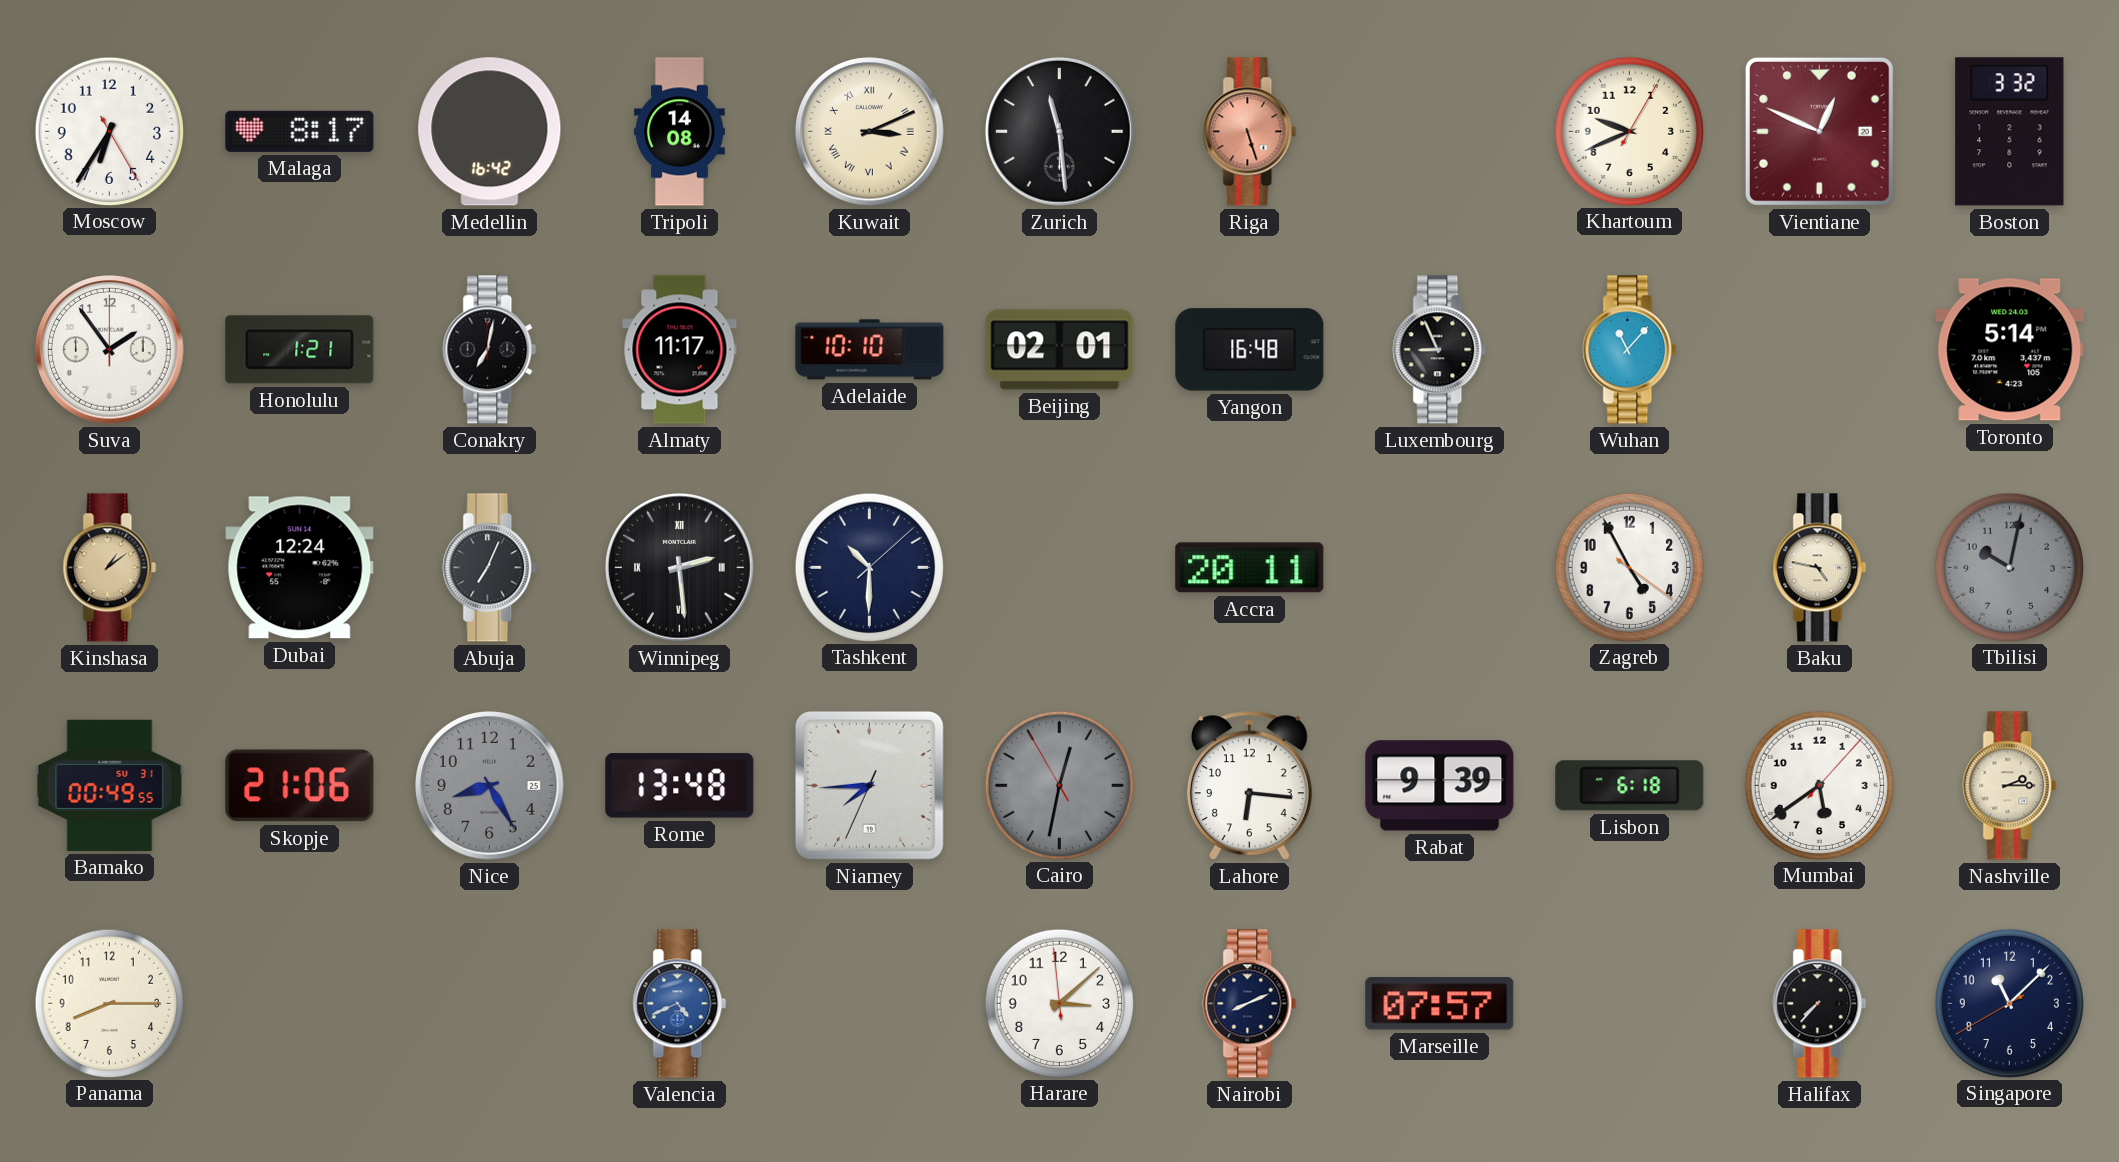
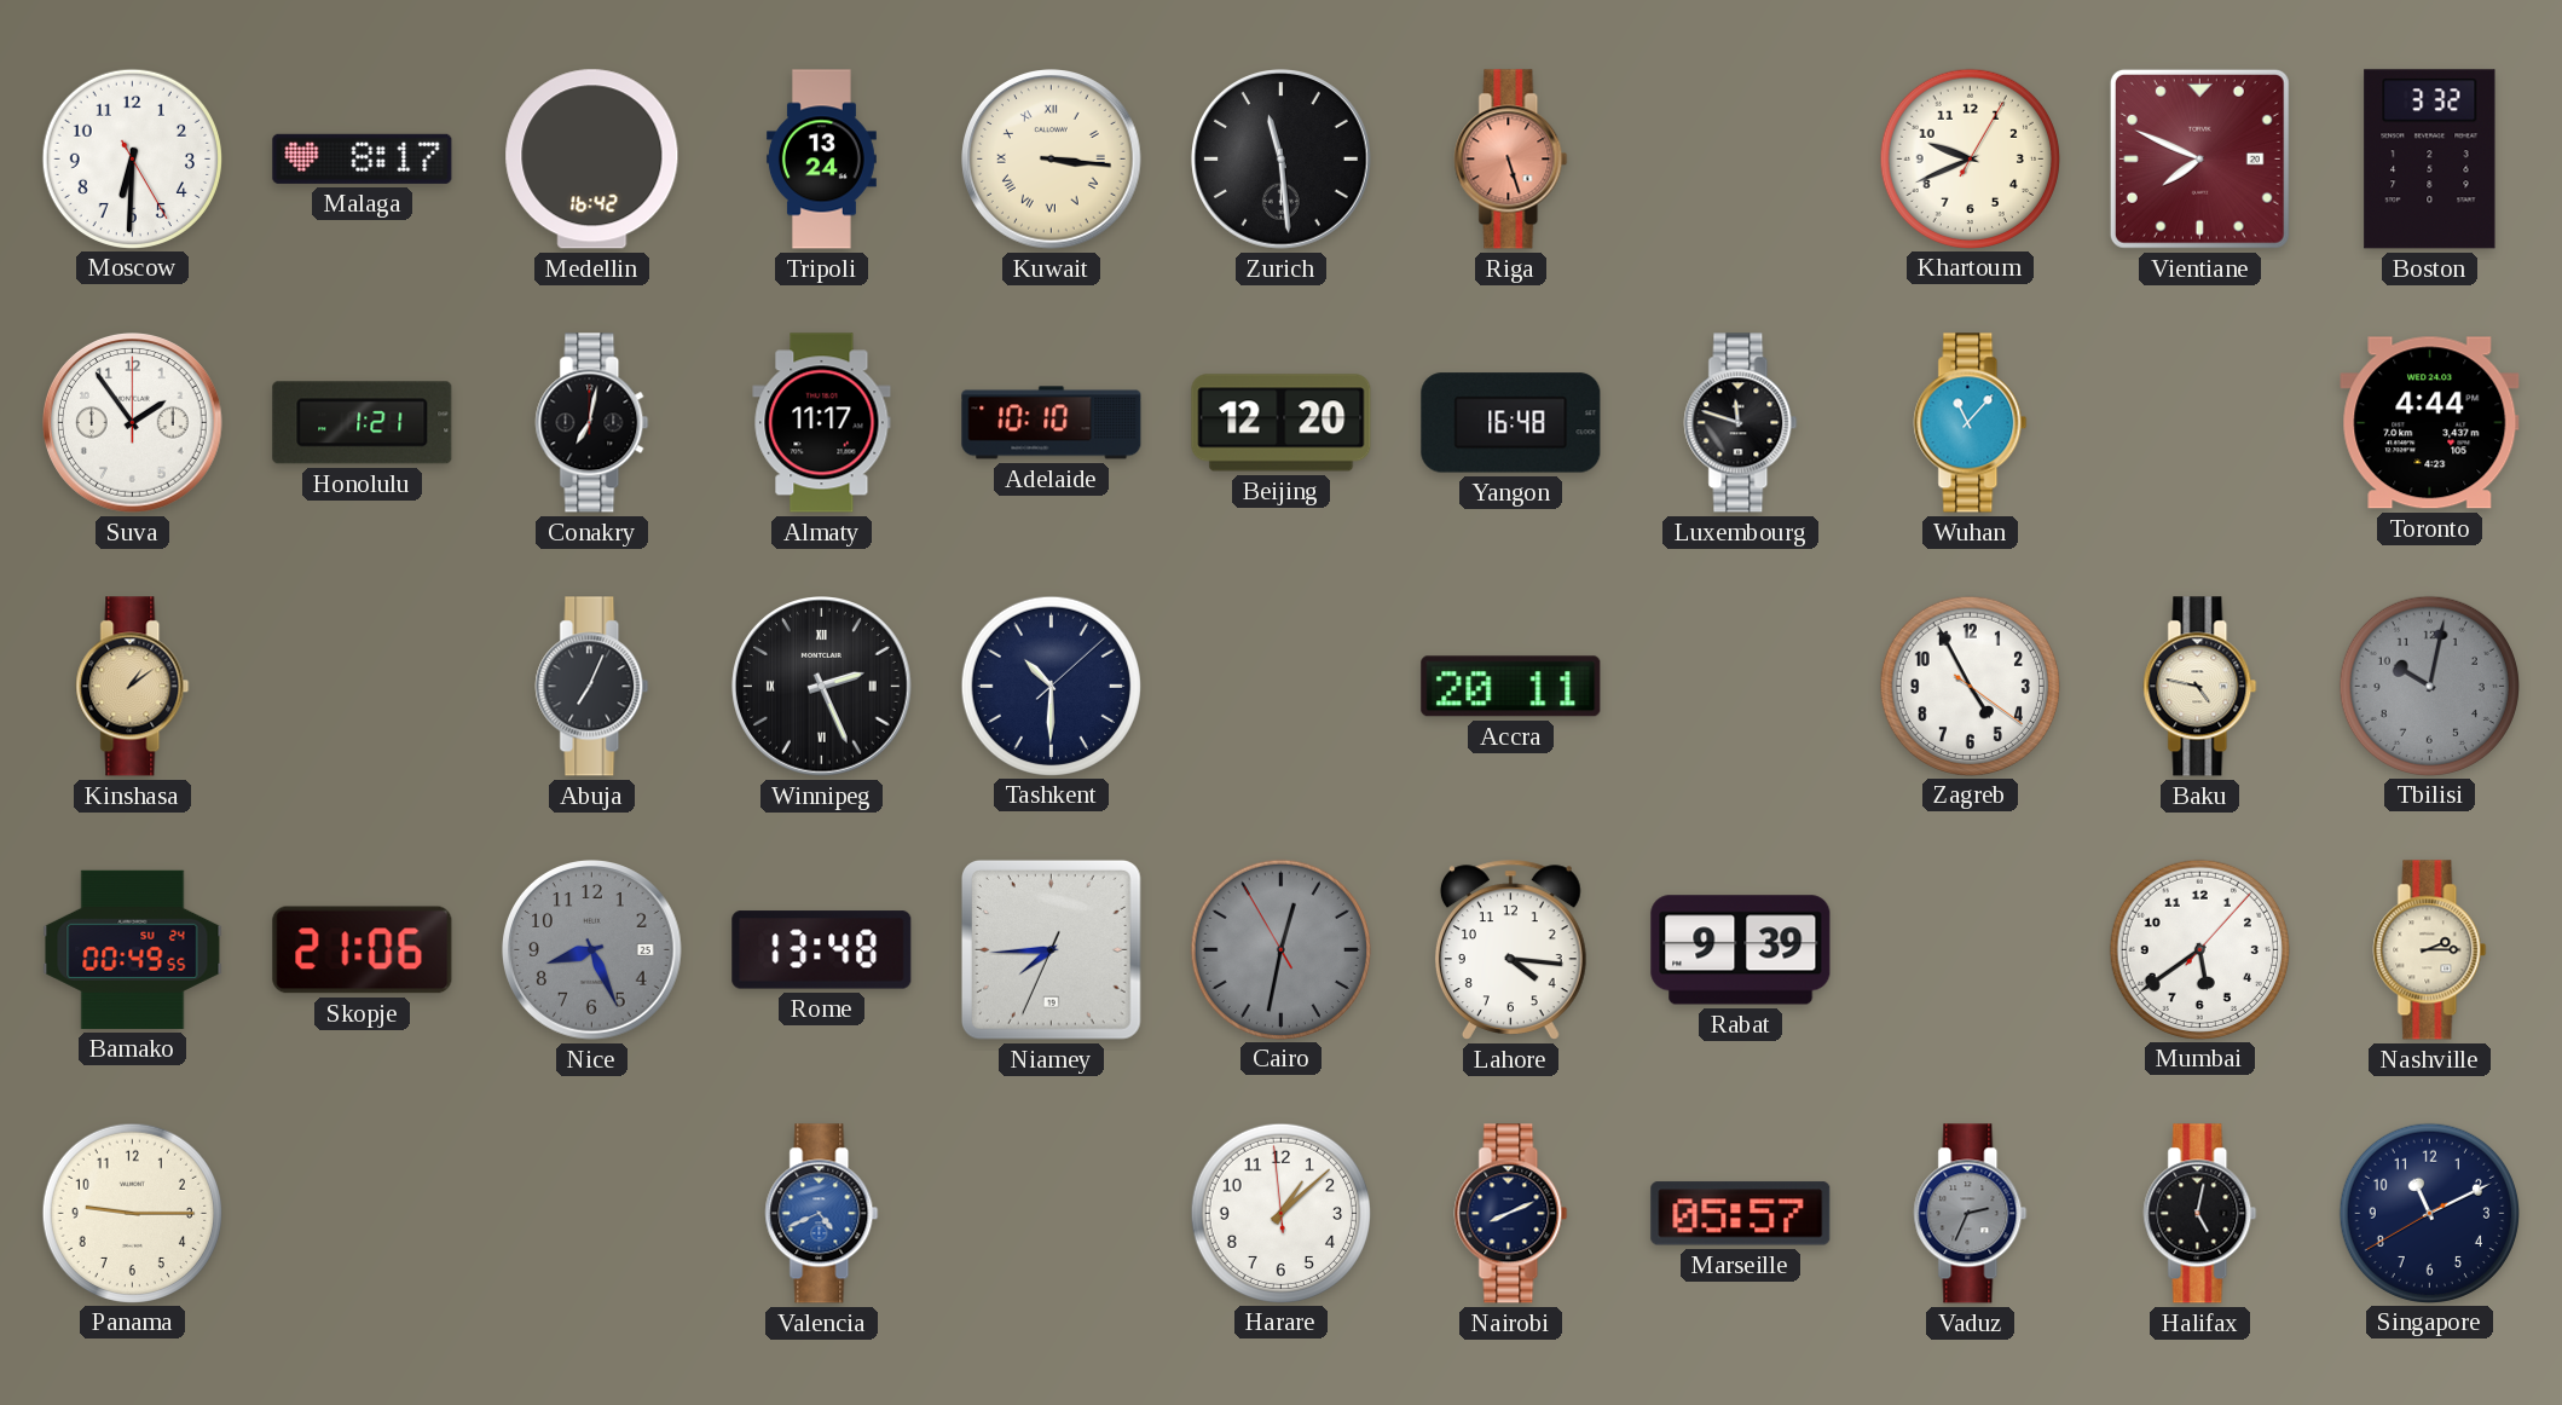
Moscow: 6:35 -> 6:30 (132, 158)
Tripoli: 14:08 -> 13:24 (821, 160)
Kuwait: 3:11 -> 3:16 (1052, 160)
Vientiane: 12:49 -> 7:49 (2199, 158)
Beijing: 02:01 -> 12:20 (1282, 423)
Luxembourg: 8:56 -> 11:48 (1741, 423)
Toronto: 5:14 -> 4:44 (2430, 423)
Dubai: 12:24 -> none (300, 568)
Winnipeg: 2:29 -> 2:26 (822, 687)
Bamako date: SU 31 -> SU 24 (133, 949)
Nice: 8:25 -> 8:26 (592, 950)
Lahore: 6:16 -> 4:16 (1510, 949)
Lisbon: 6:18 -> none (1630, 786)
Panama: 8:15 -> 9:15 (132, 1213)
Harare: 3:07 -> 1:07 (1280, 1213)
Marseille: 07:57 -> 05:57 (1741, 1214)
Vaduz: none -> 2:34 (1971, 1214)
Halifax: 7:37 -> 5:02 (2200, 1214)
Singapore: 11:07 -> 11:10 (2429, 1213)
